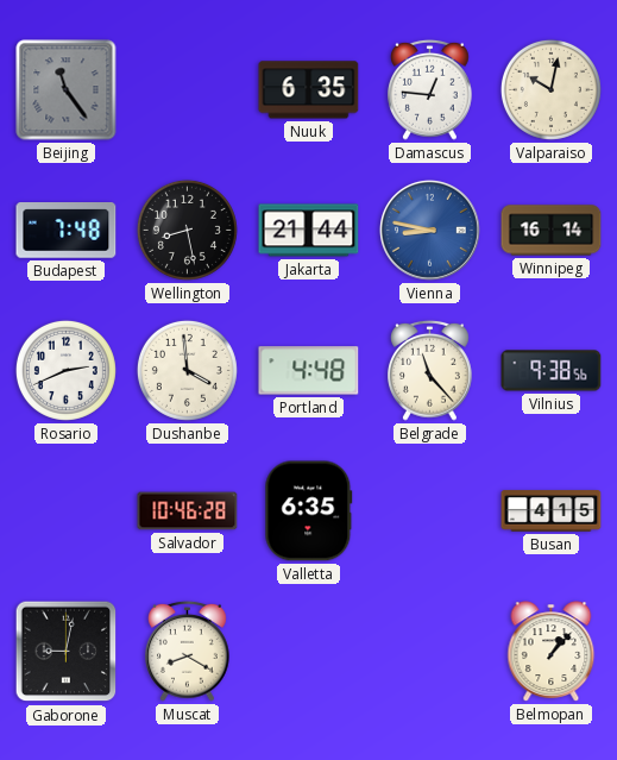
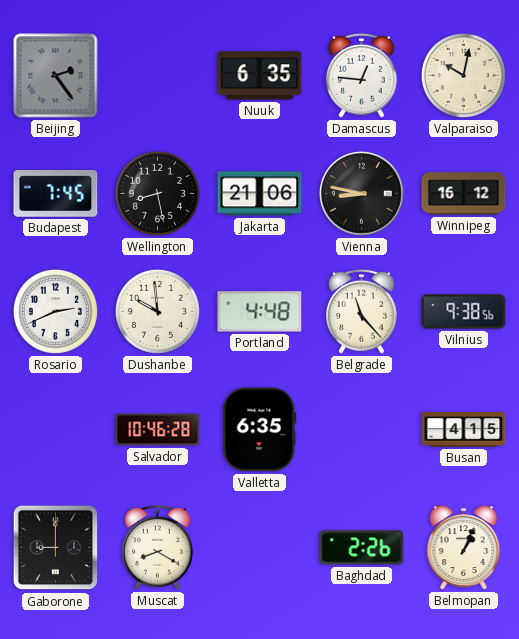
Beijing: 11:24 -> 2:24 (56, 76)
Budapest: 7:48 -> 7:45 (56, 194)
Jakarta: 21:44 -> 21:06 (260, 194)
Vienna dial: blue -> black (361, 193)
Winnipeg: 16:14 -> 16:12 (464, 194)
Dushanbe: 3:59 -> 9:59 (157, 311)
Gaborone: 9:02 -> 9:00 (56, 548)
Baghdad: none -> 2:26 (362, 548)
Belmopan: 1:07 -> 1:04 (464, 548)
